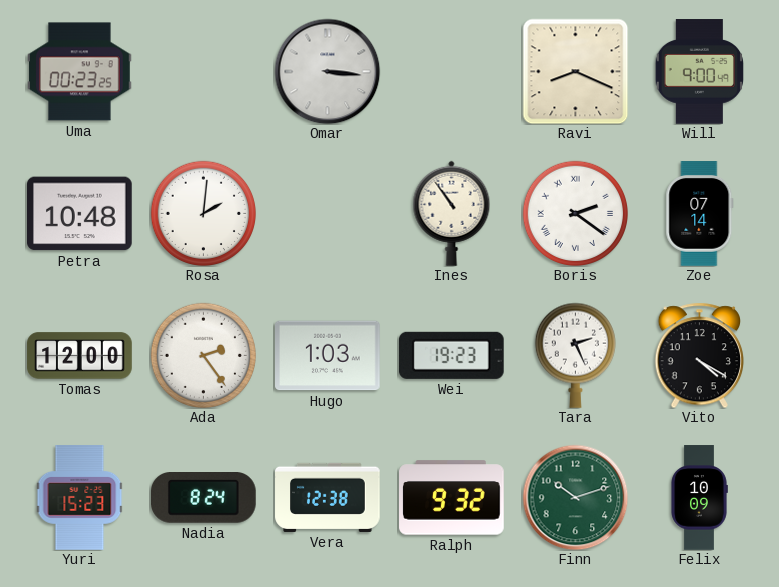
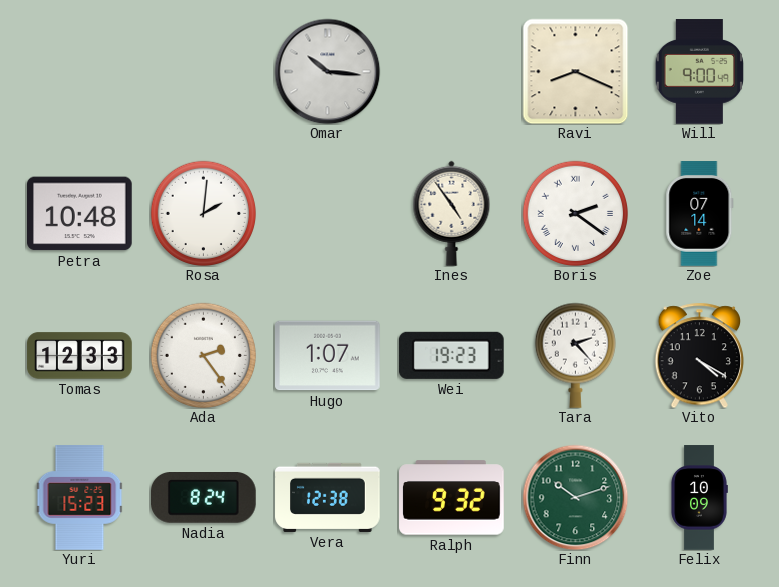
Uma: 00:23 -> none (80, 72)
Omar: 3:16 -> 10:16 (327, 71)
Ines: 10:54 -> 4:54 (452, 213)
Tomas: 12:00 -> 12:33 (80, 356)
Hugo: 1:03 -> 1:07 (328, 356)
Tara: 2:26 -> 2:23 (575, 355)
